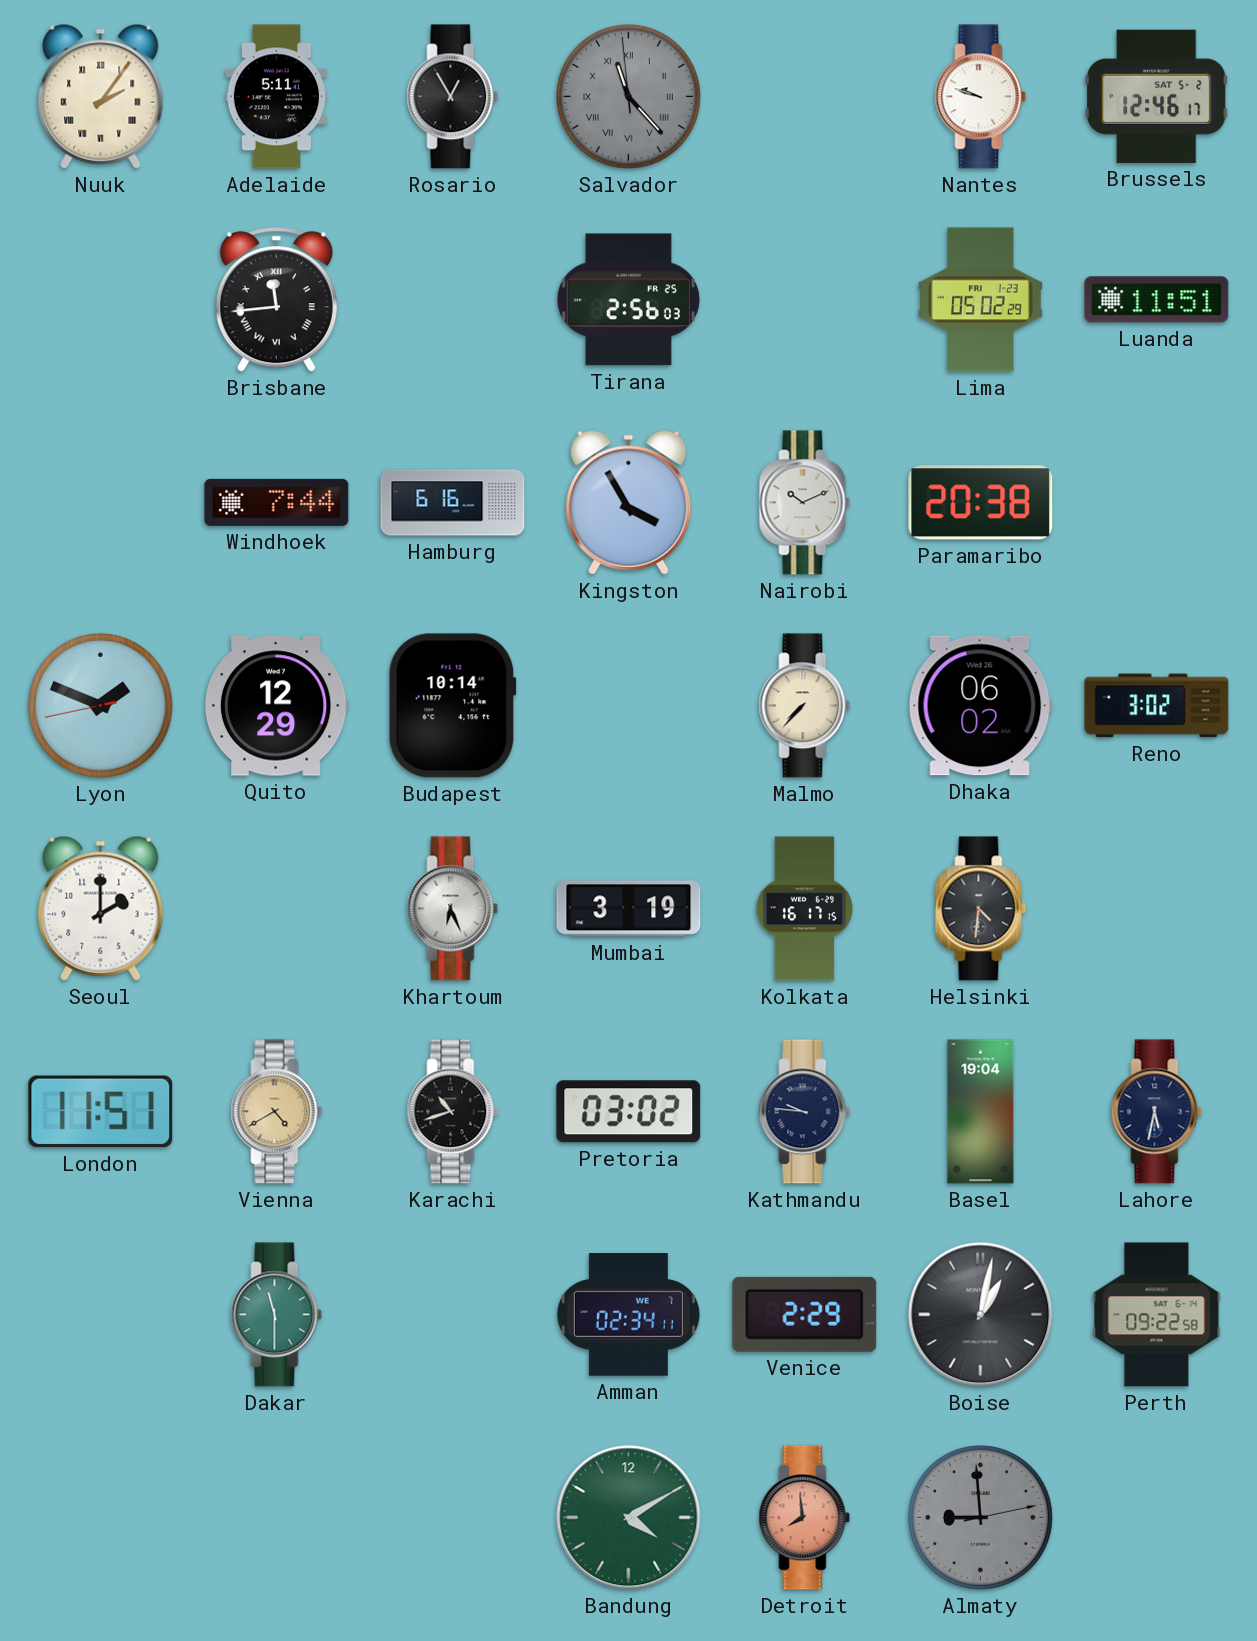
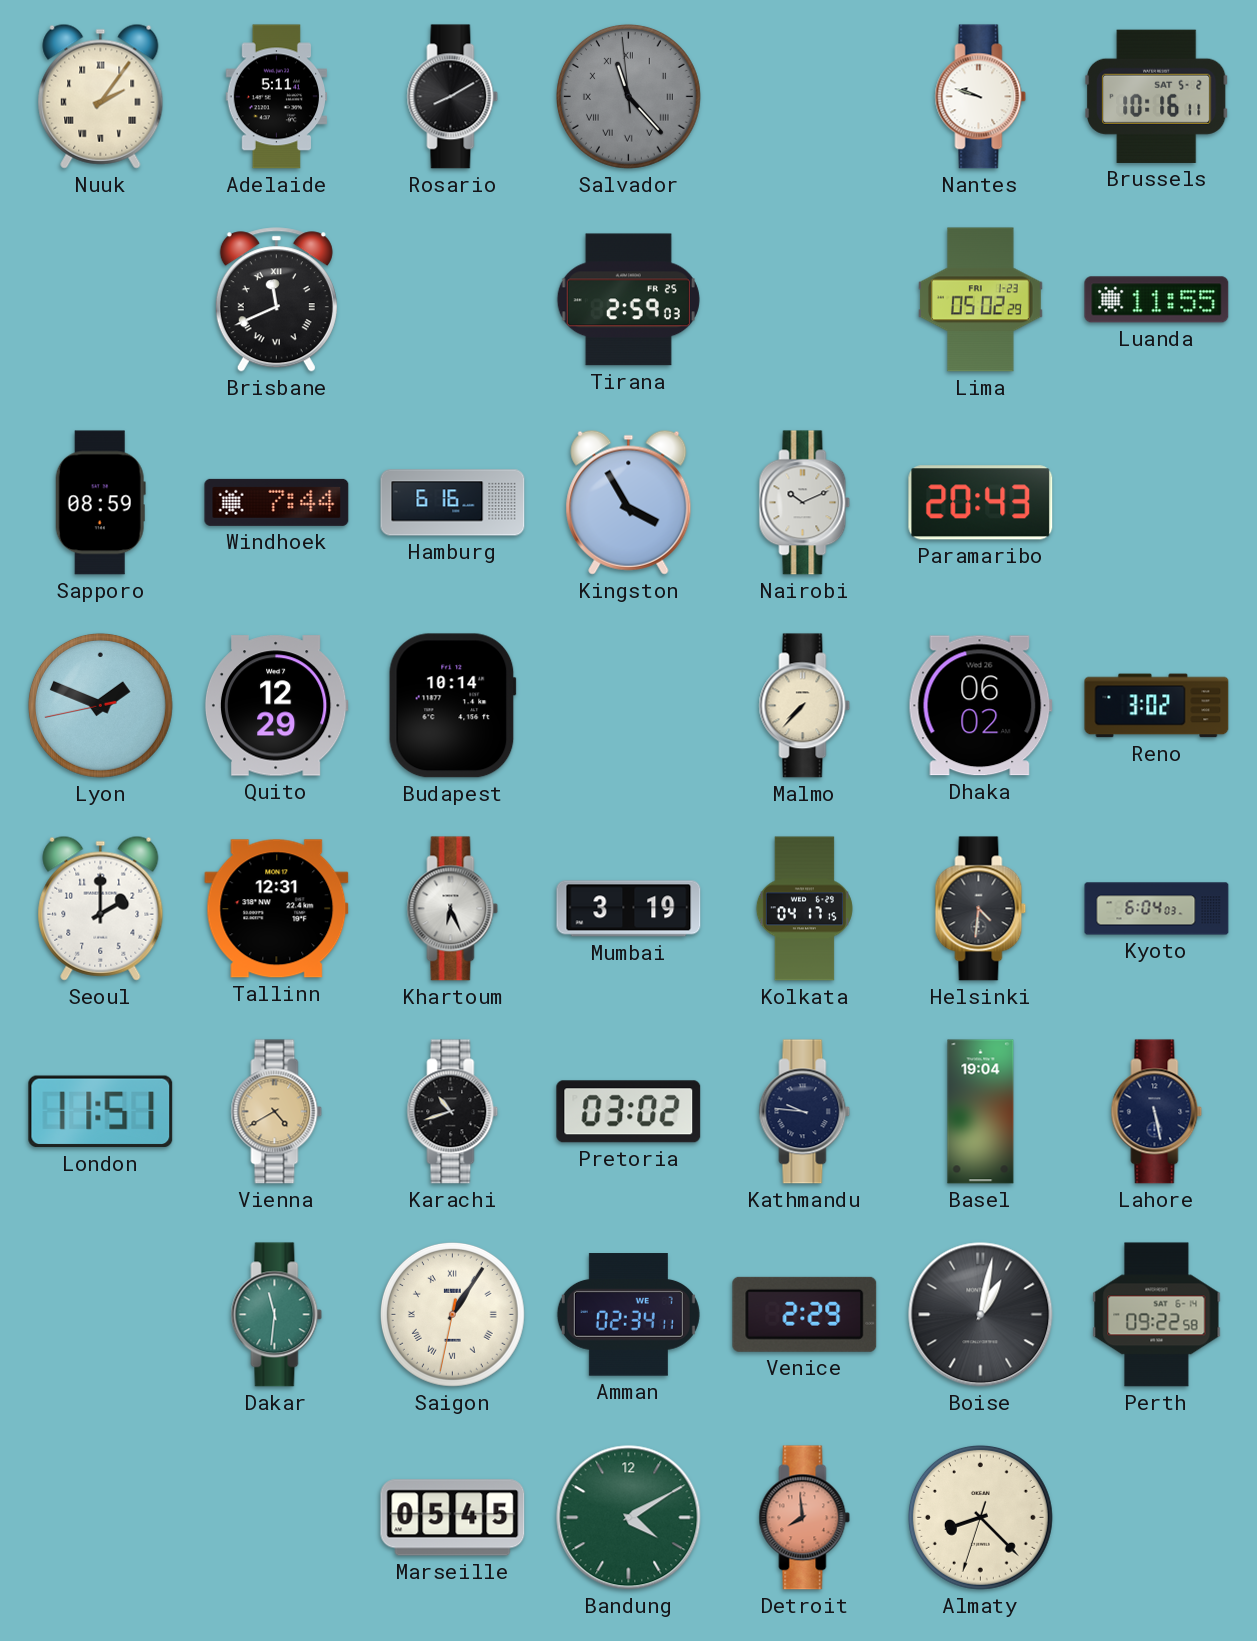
Rosario: 12:55 -> 8:10 (453, 97)
Brussels: 12:46 -> 10:16 (1157, 96)
Brisbane: 11:44 -> 11:41 (276, 300)
Tirana: 2:56 -> 2:59 (628, 300)
Luanda: 11:51 -> 11:55 (1157, 300)
Sapporo: none -> 08:59 (100, 503)
Paramaribo: 20:38 -> 20:43 (981, 503)
Tallinn: none -> 12:31 (277, 909)
Kolkata: 16:17 -> 04:17 (804, 909)
Kyoto: none -> 6:04 (1157, 909)
Lahore: 5:32 -> 5:28 (1157, 1112)
Dakar: 11:30 -> 11:31 (277, 1315)
Saigon: none -> 1:05 (452, 1314)
Marseille: none -> 05:45 (453, 1518)
Almaty: 8:59 -> 8:22 (980, 1517)
Almaty dial: grey -> cream (980, 1517)
